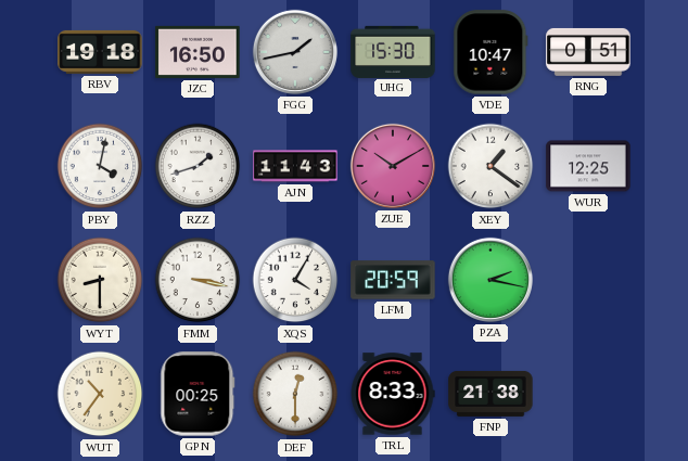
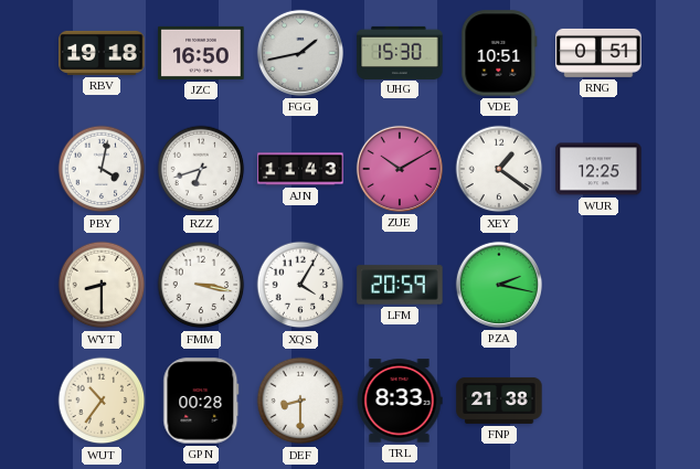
VDE: 10:47 -> 10:51 (499, 53)
RZZ: 1:42 -> 6:42 (201, 169)
GPN: 00:25 -> 00:28 (201, 401)
DEF: 12:30 -> 8:30 (300, 401)
